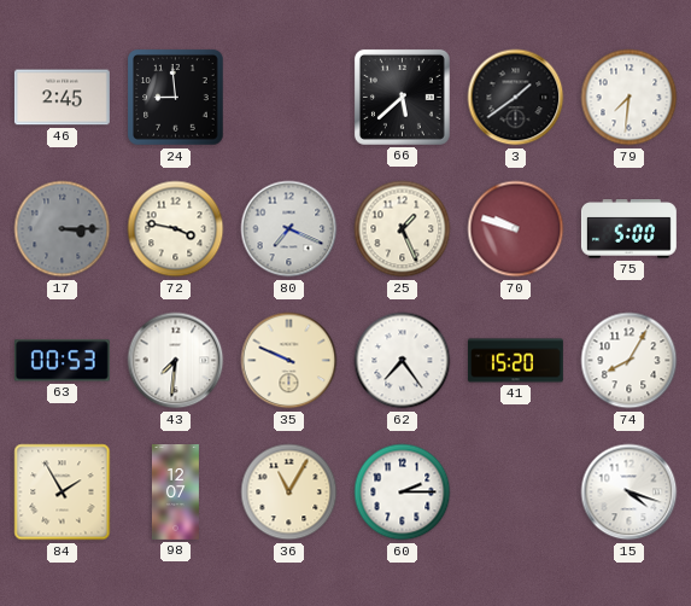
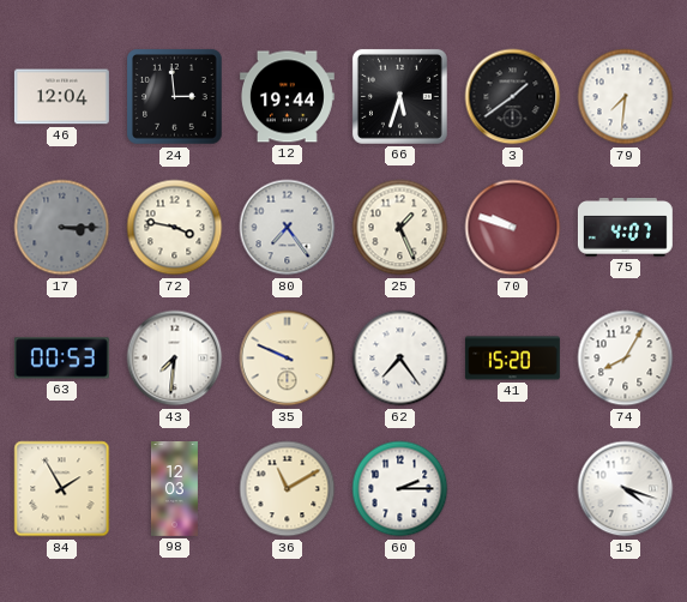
46: 2:45 -> 12:04 (61, 97)
24: 8:59 -> 2:59 (175, 97)
12: none -> 19:44 (287, 97)
66: 5:38 -> 5:33 (399, 96)
80: 7:19 -> 7:24 (288, 228)
75: 5:00 -> 4:07 (625, 228)
98: 12:07 -> 12:03 (174, 489)
36: 11:05 -> 11:10 (288, 489)
